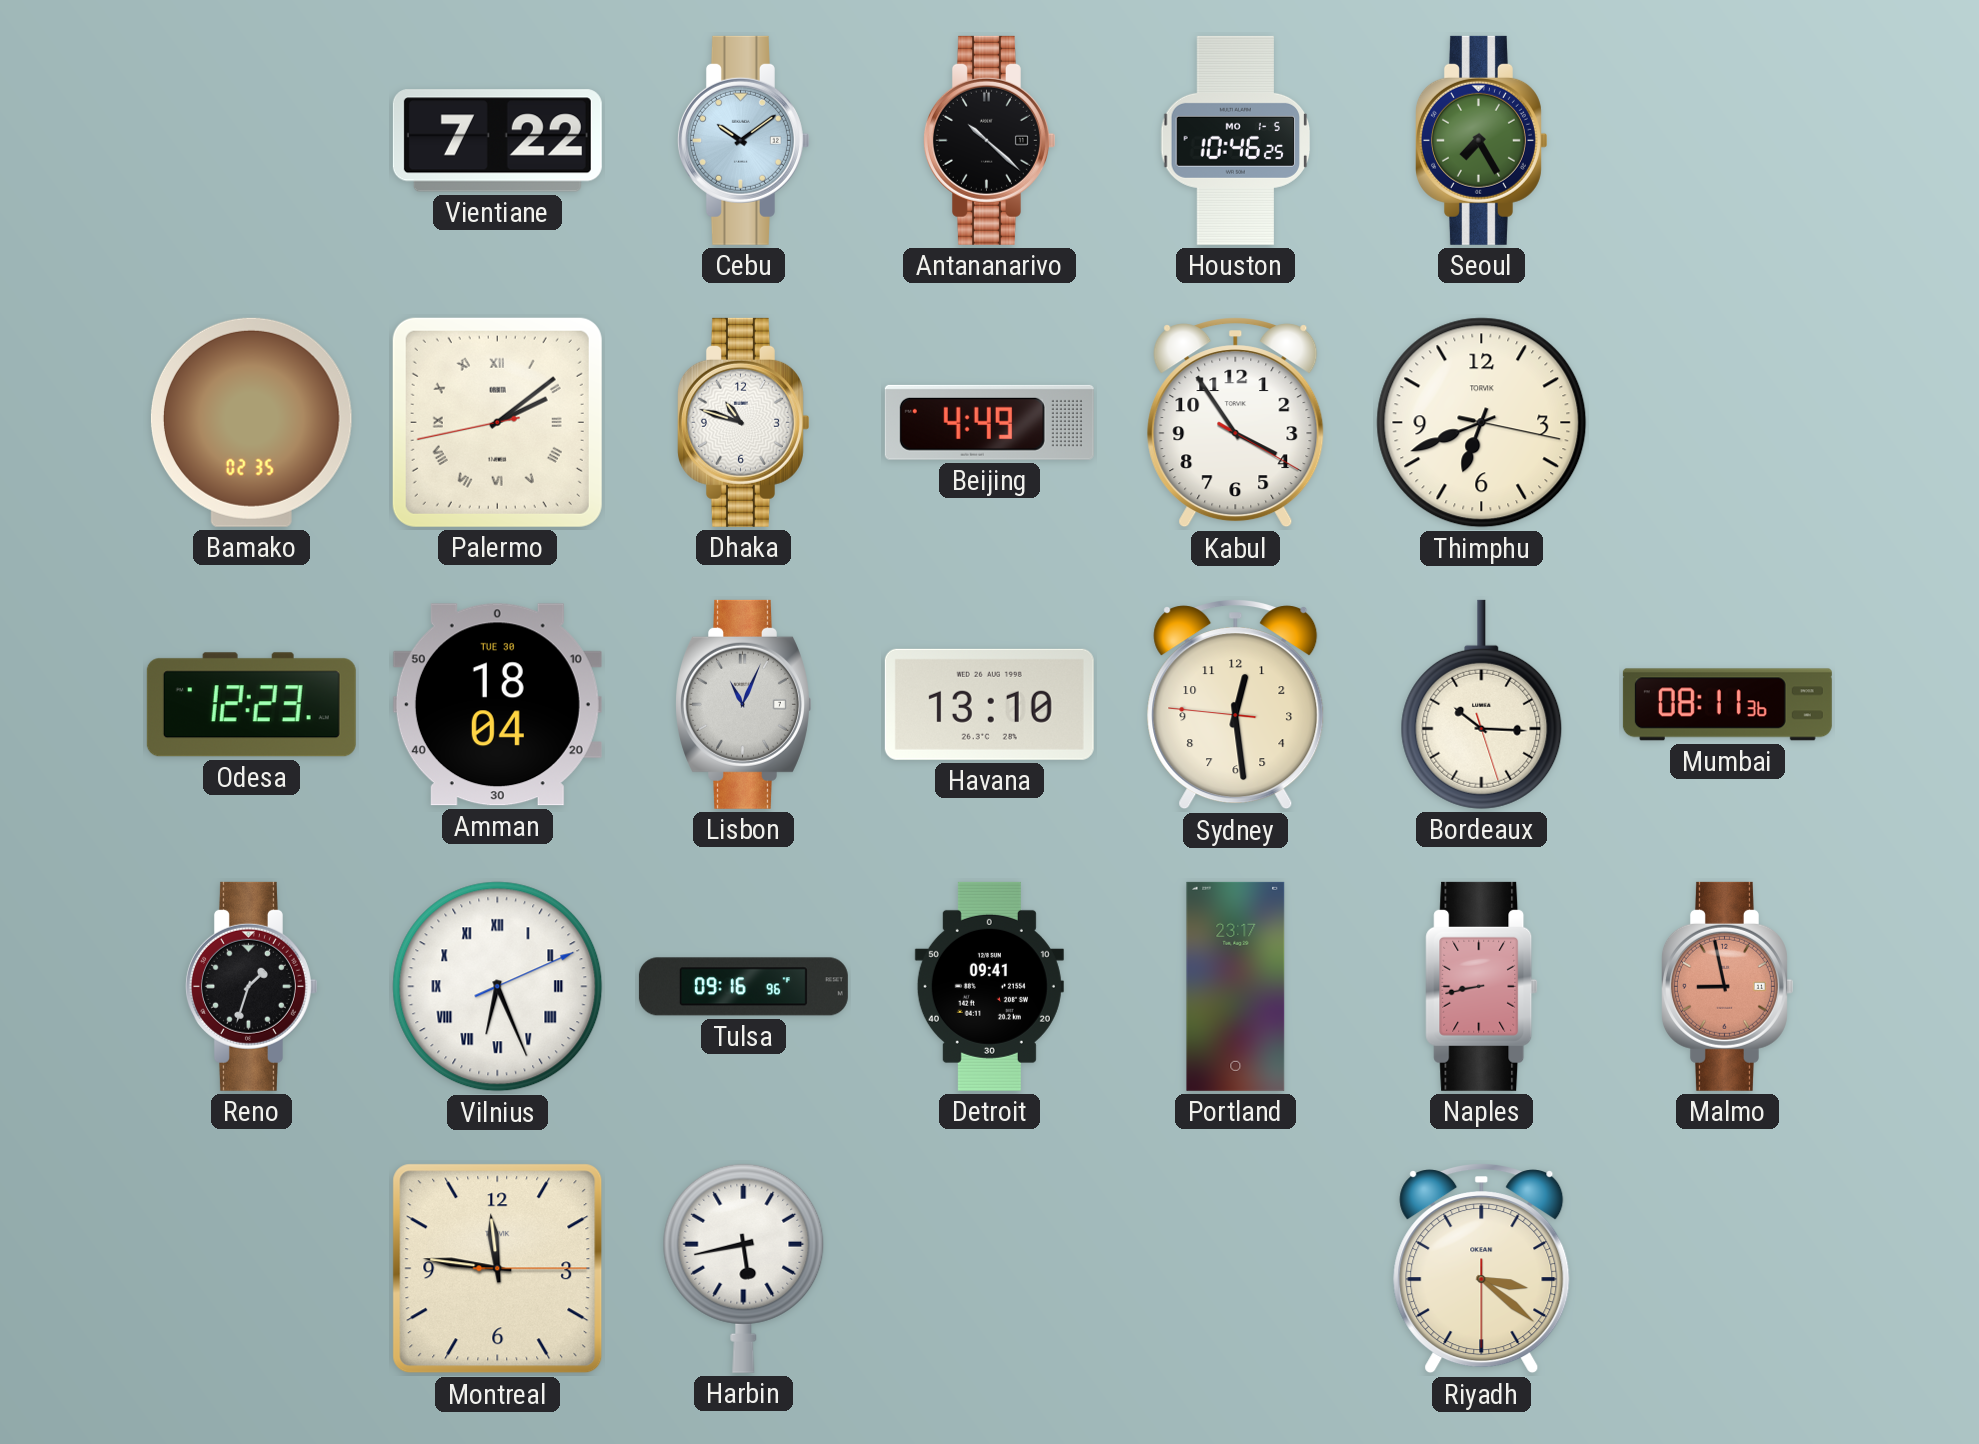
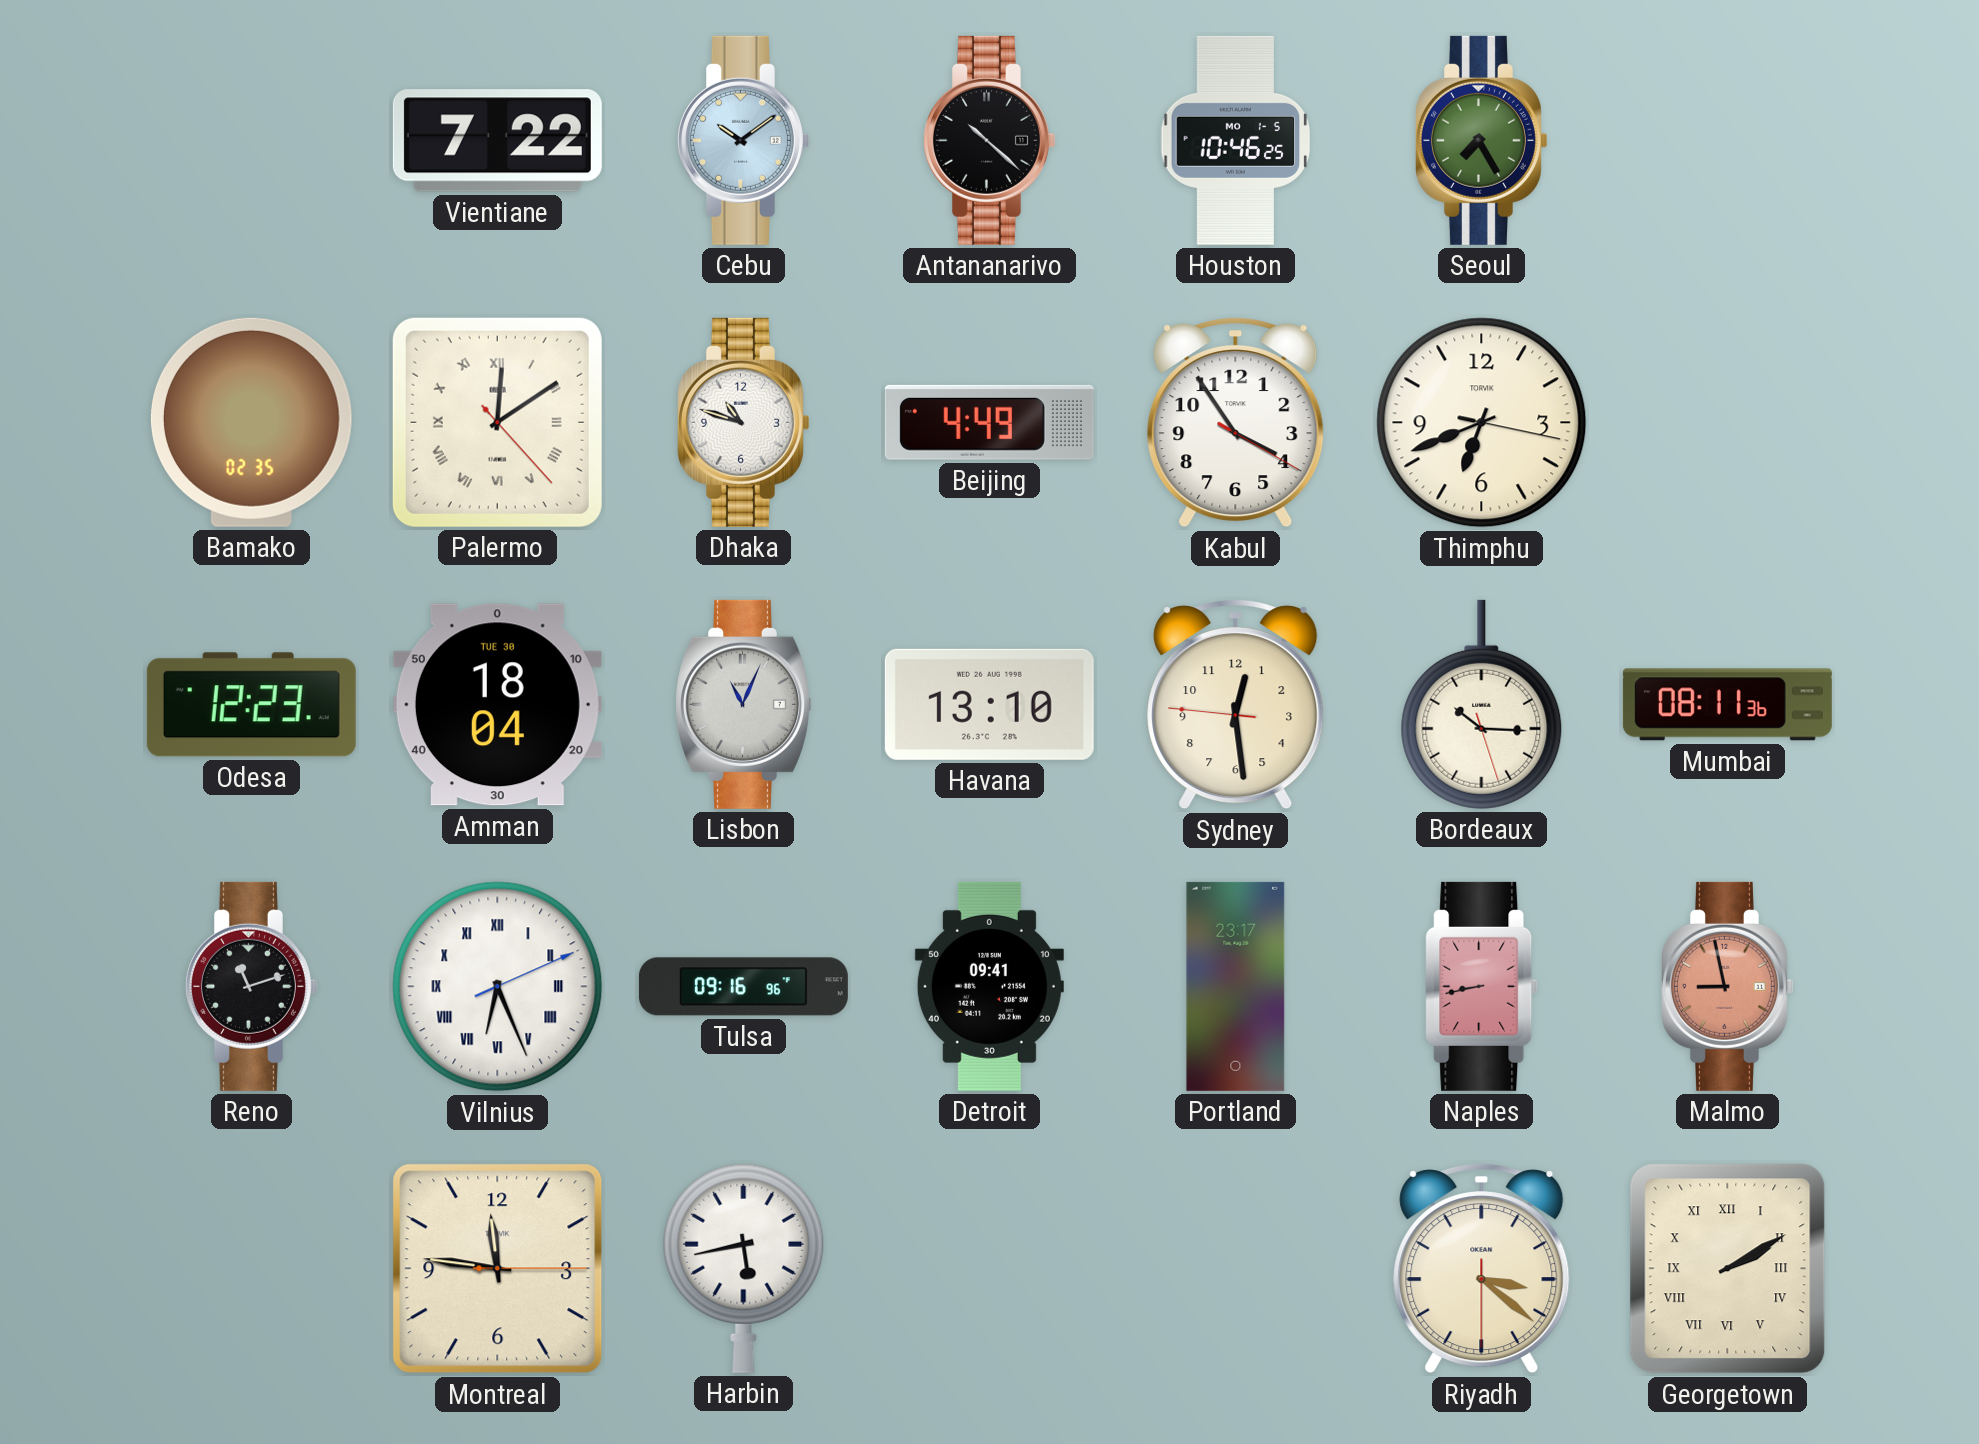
Palermo: 2:08 -> 12:09 (497, 422)
Reno: 1:33 -> 11:12 (251, 986)
Georgetown: none -> 2:10 (1728, 1269)
